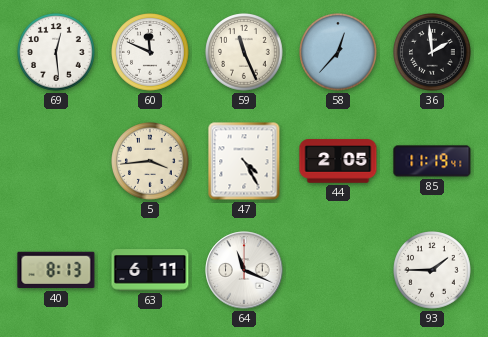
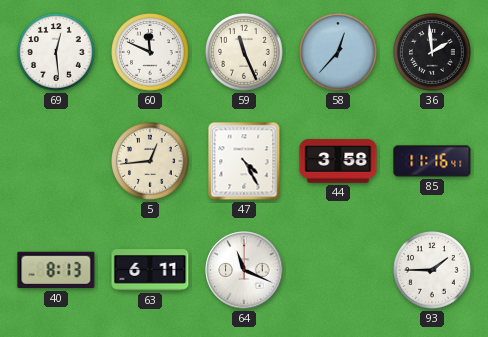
5: 3:44 -> 12:44 (151, 162)
44: 2:05 -> 3:58 (338, 161)
85: 11:19 -> 11:16 (432, 161)
